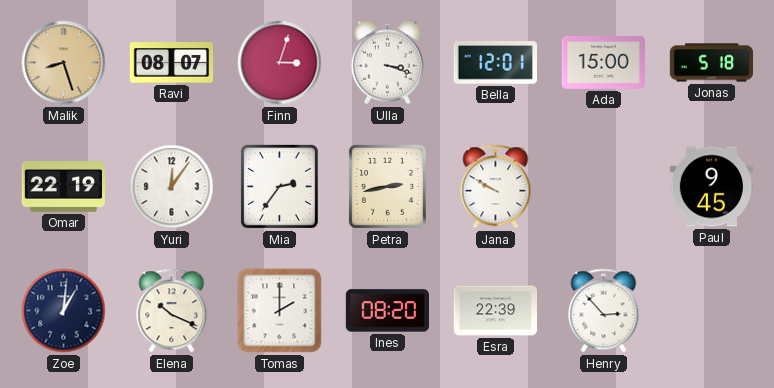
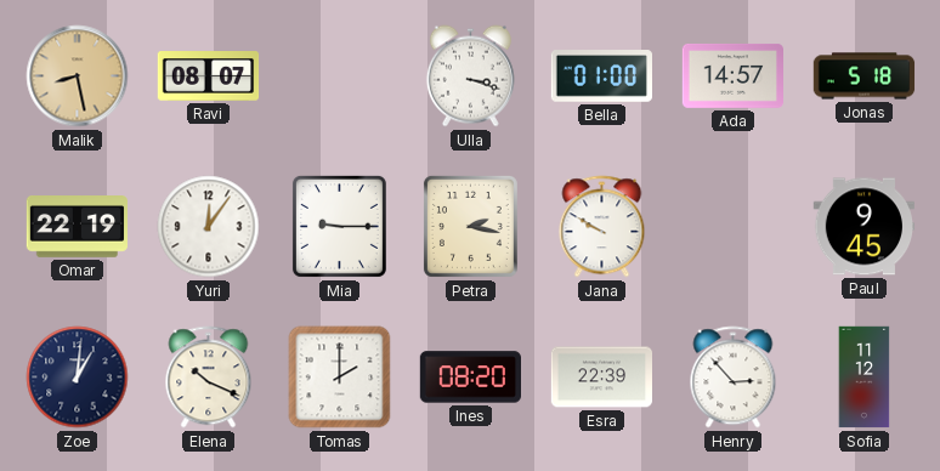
Malik: 8:27 -> 8:28 (78, 76)
Finn: 3:03 -> none (280, 63)
Bella: 12:01 -> 01:00 (601, 76)
Ada: 15:00 -> 14:57 (734, 76)
Mia: 2:36 -> 9:15 (339, 226)
Petra: 2:43 -> 2:17 (470, 226)
Sofia: none -> 11:12 (865, 378)
